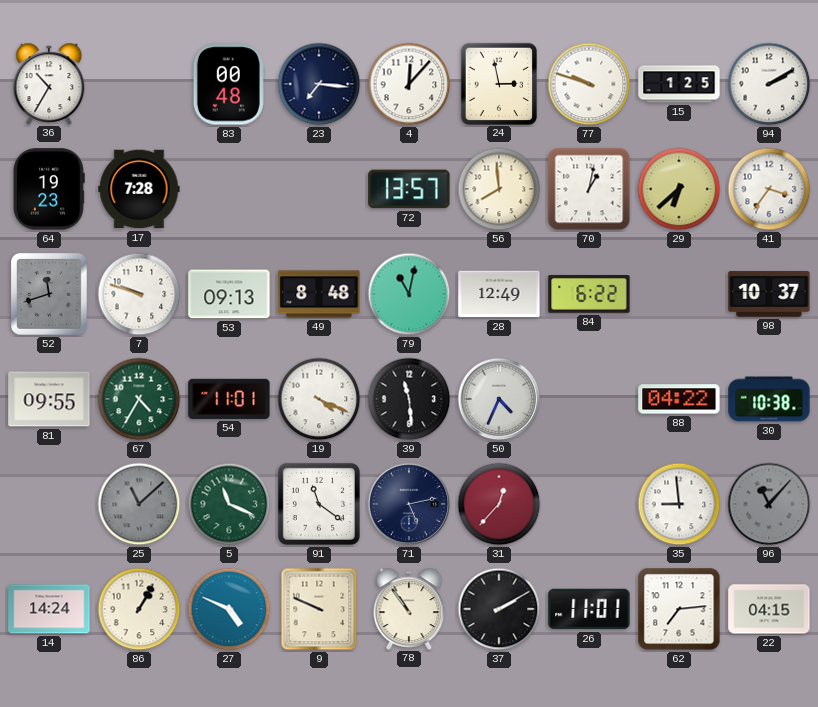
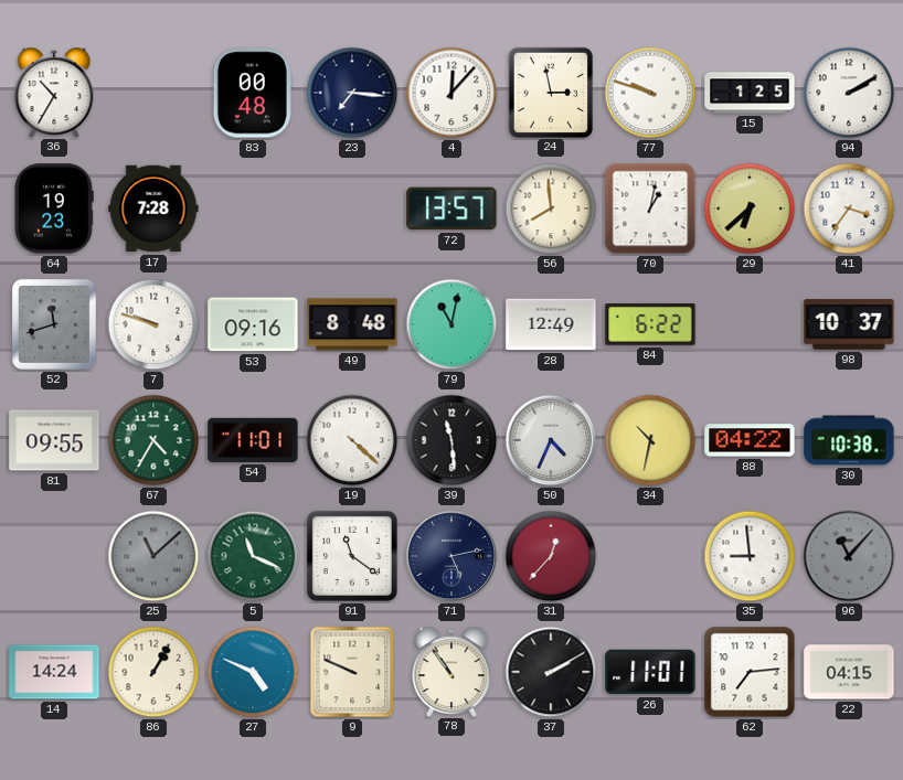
53: 09:13 -> 09:16 (253, 324)
19: 4:19 -> 4:22 (352, 440)
34: none -> 10:32 (650, 440)
